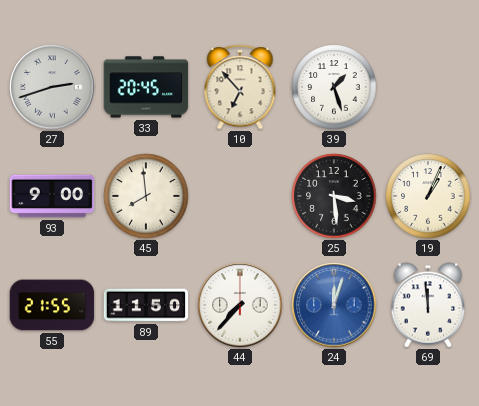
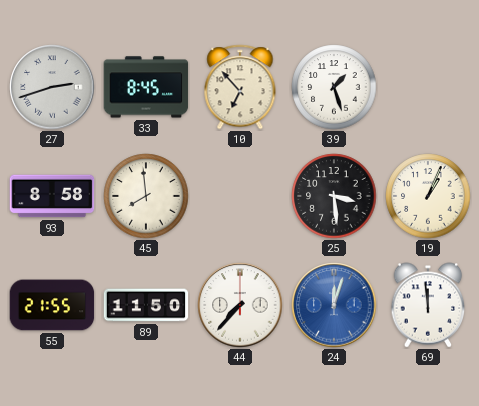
33: 20:45 -> 8:45 (146, 87)
93: 9:00 -> 8:58 (52, 196)
